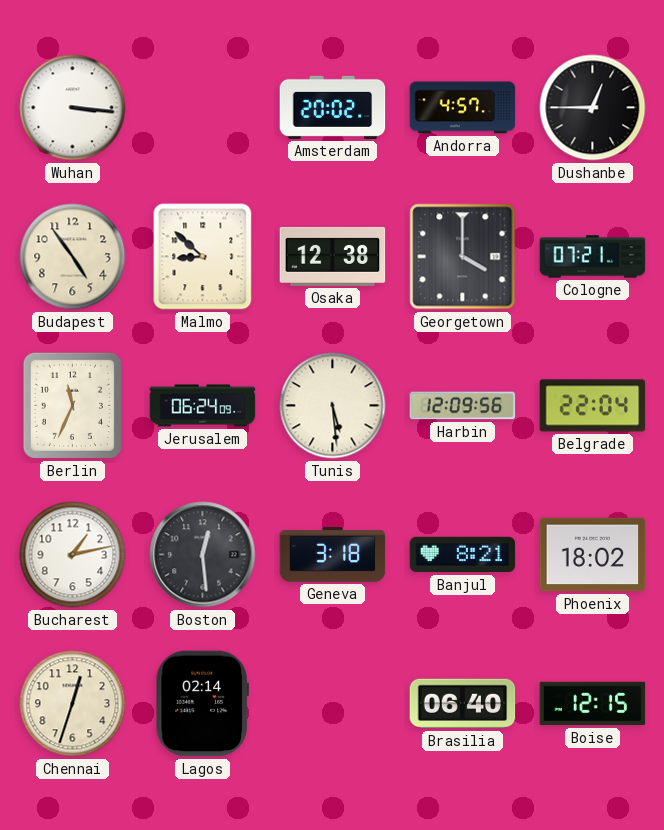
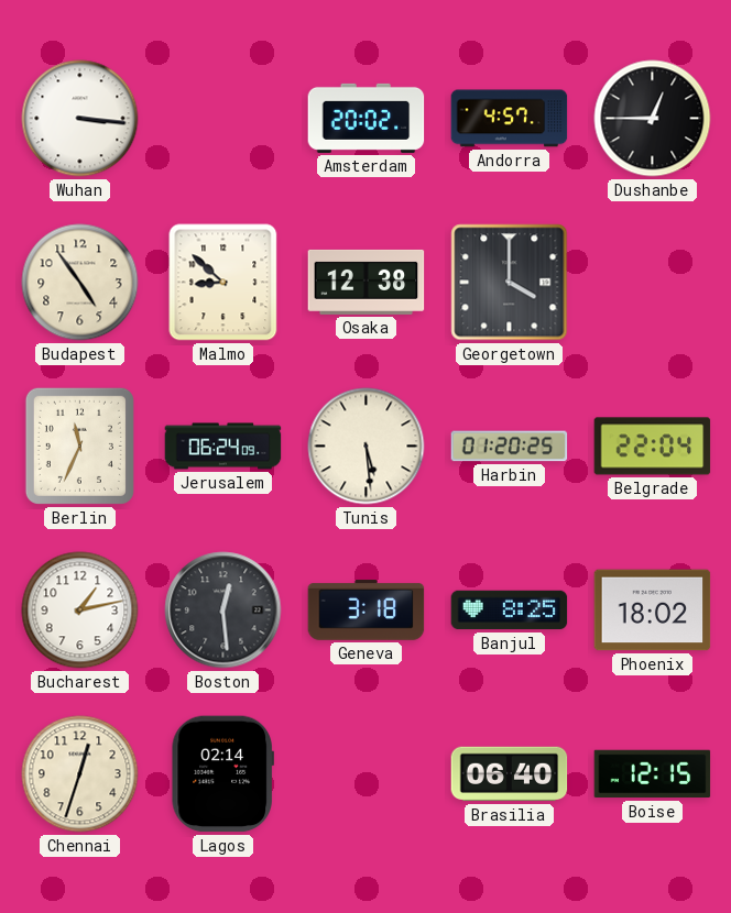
Cologne: 07:21 -> none (593, 257)
Harbin: 12:09 -> 01:20 (510, 447)
Banjul: 8:21 -> 8:25 (510, 610)
